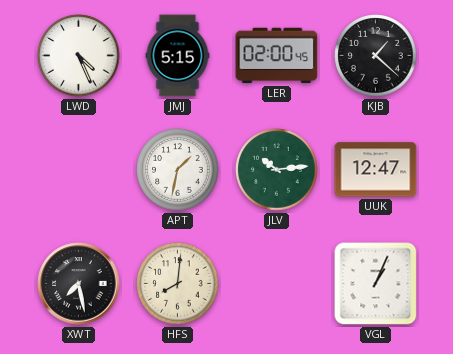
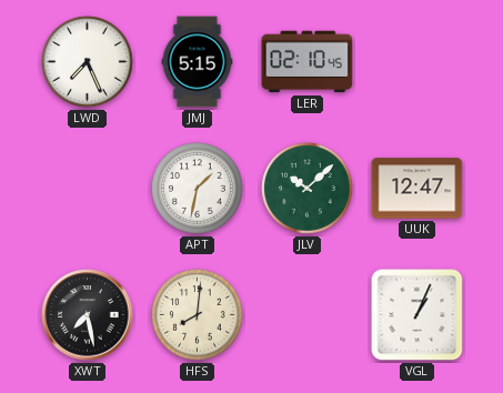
LWD: 4:26 -> 7:26 (88, 62)
LER: 02:00 -> 02:10 (308, 62)
KJB: 1:22 -> none (376, 56)
JLV: 10:14 -> 10:08 (308, 189)
